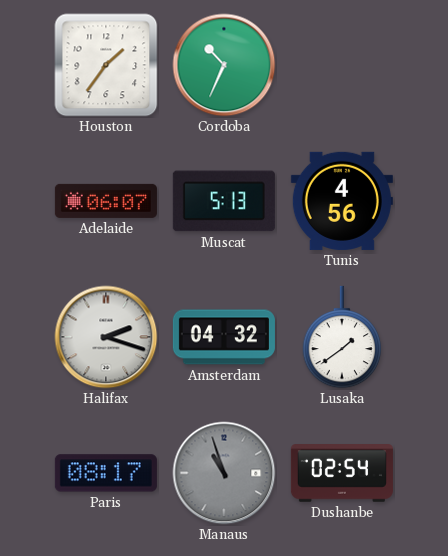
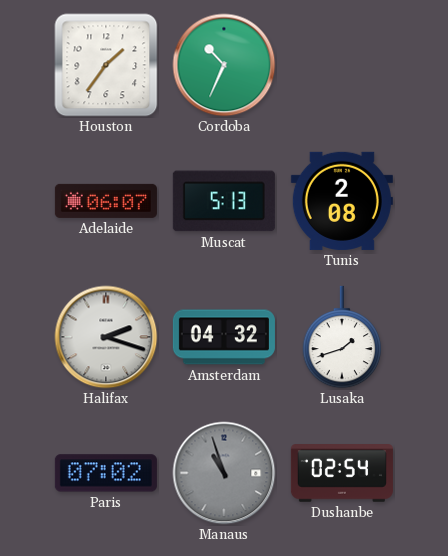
Tunis: 4:56 -> 2:08 (342, 201)
Lusaka: 1:39 -> 1:42 (342, 337)
Paris: 08:17 -> 07:02 (106, 473)
